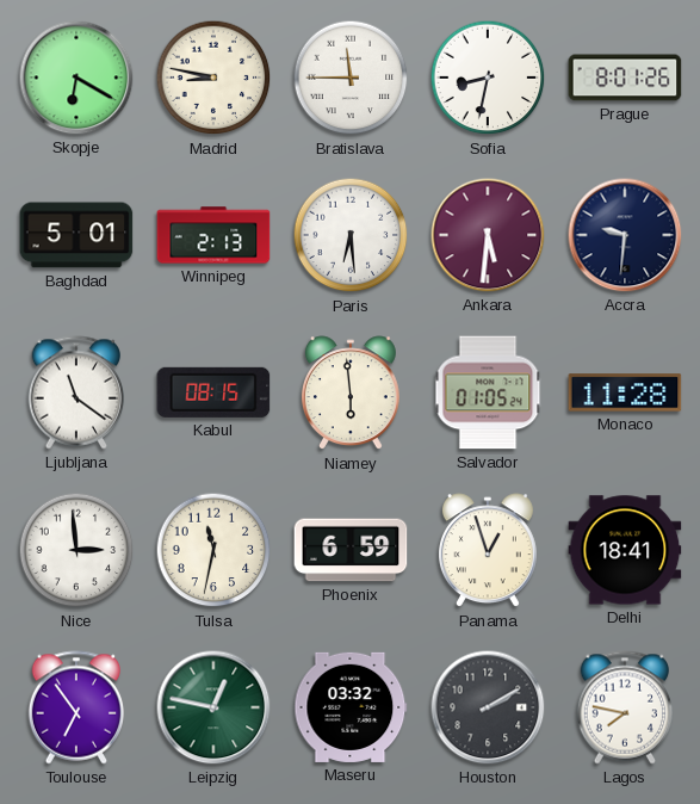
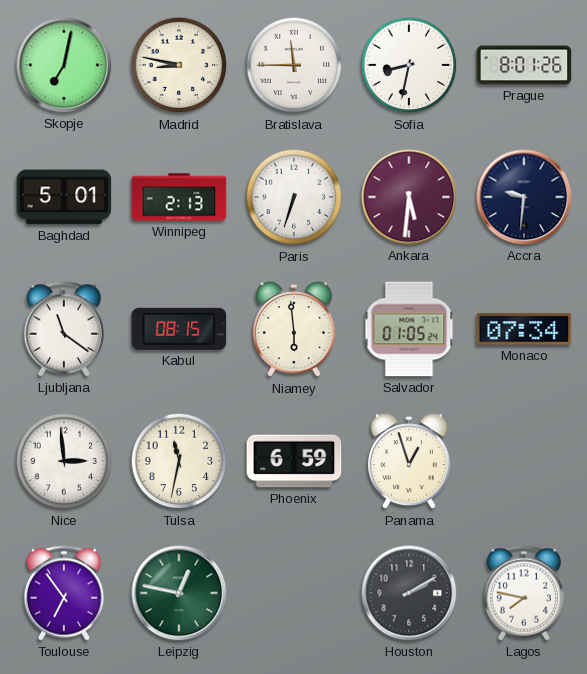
Skopje: 6:20 -> 7:02 (64, 65)
Paris: 6:29 -> 6:33 (294, 197)
Monaco: 11:28 -> 07:34 (524, 329)
Delhi: 18:41 -> none (625, 550)
Maseru: 03:32 -> none (351, 707)
